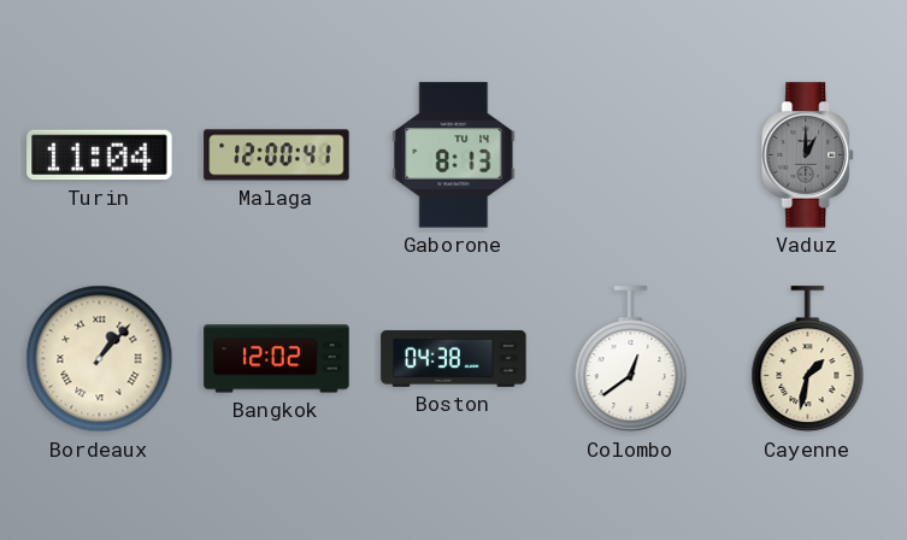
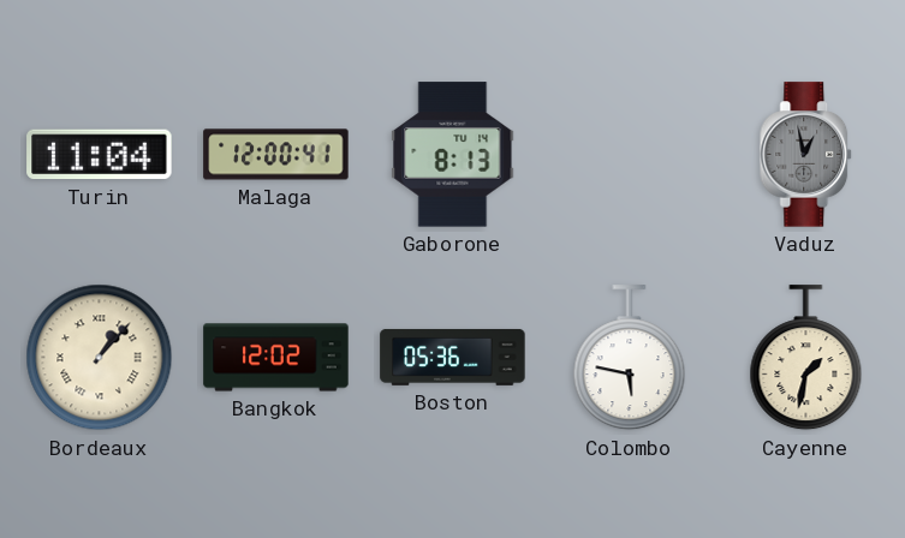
Vaduz: 1:00 -> 12:58 (806, 155)
Boston: 04:38 -> 05:36 (453, 357)
Colombo: 12:39 -> 5:47 (630, 358)
